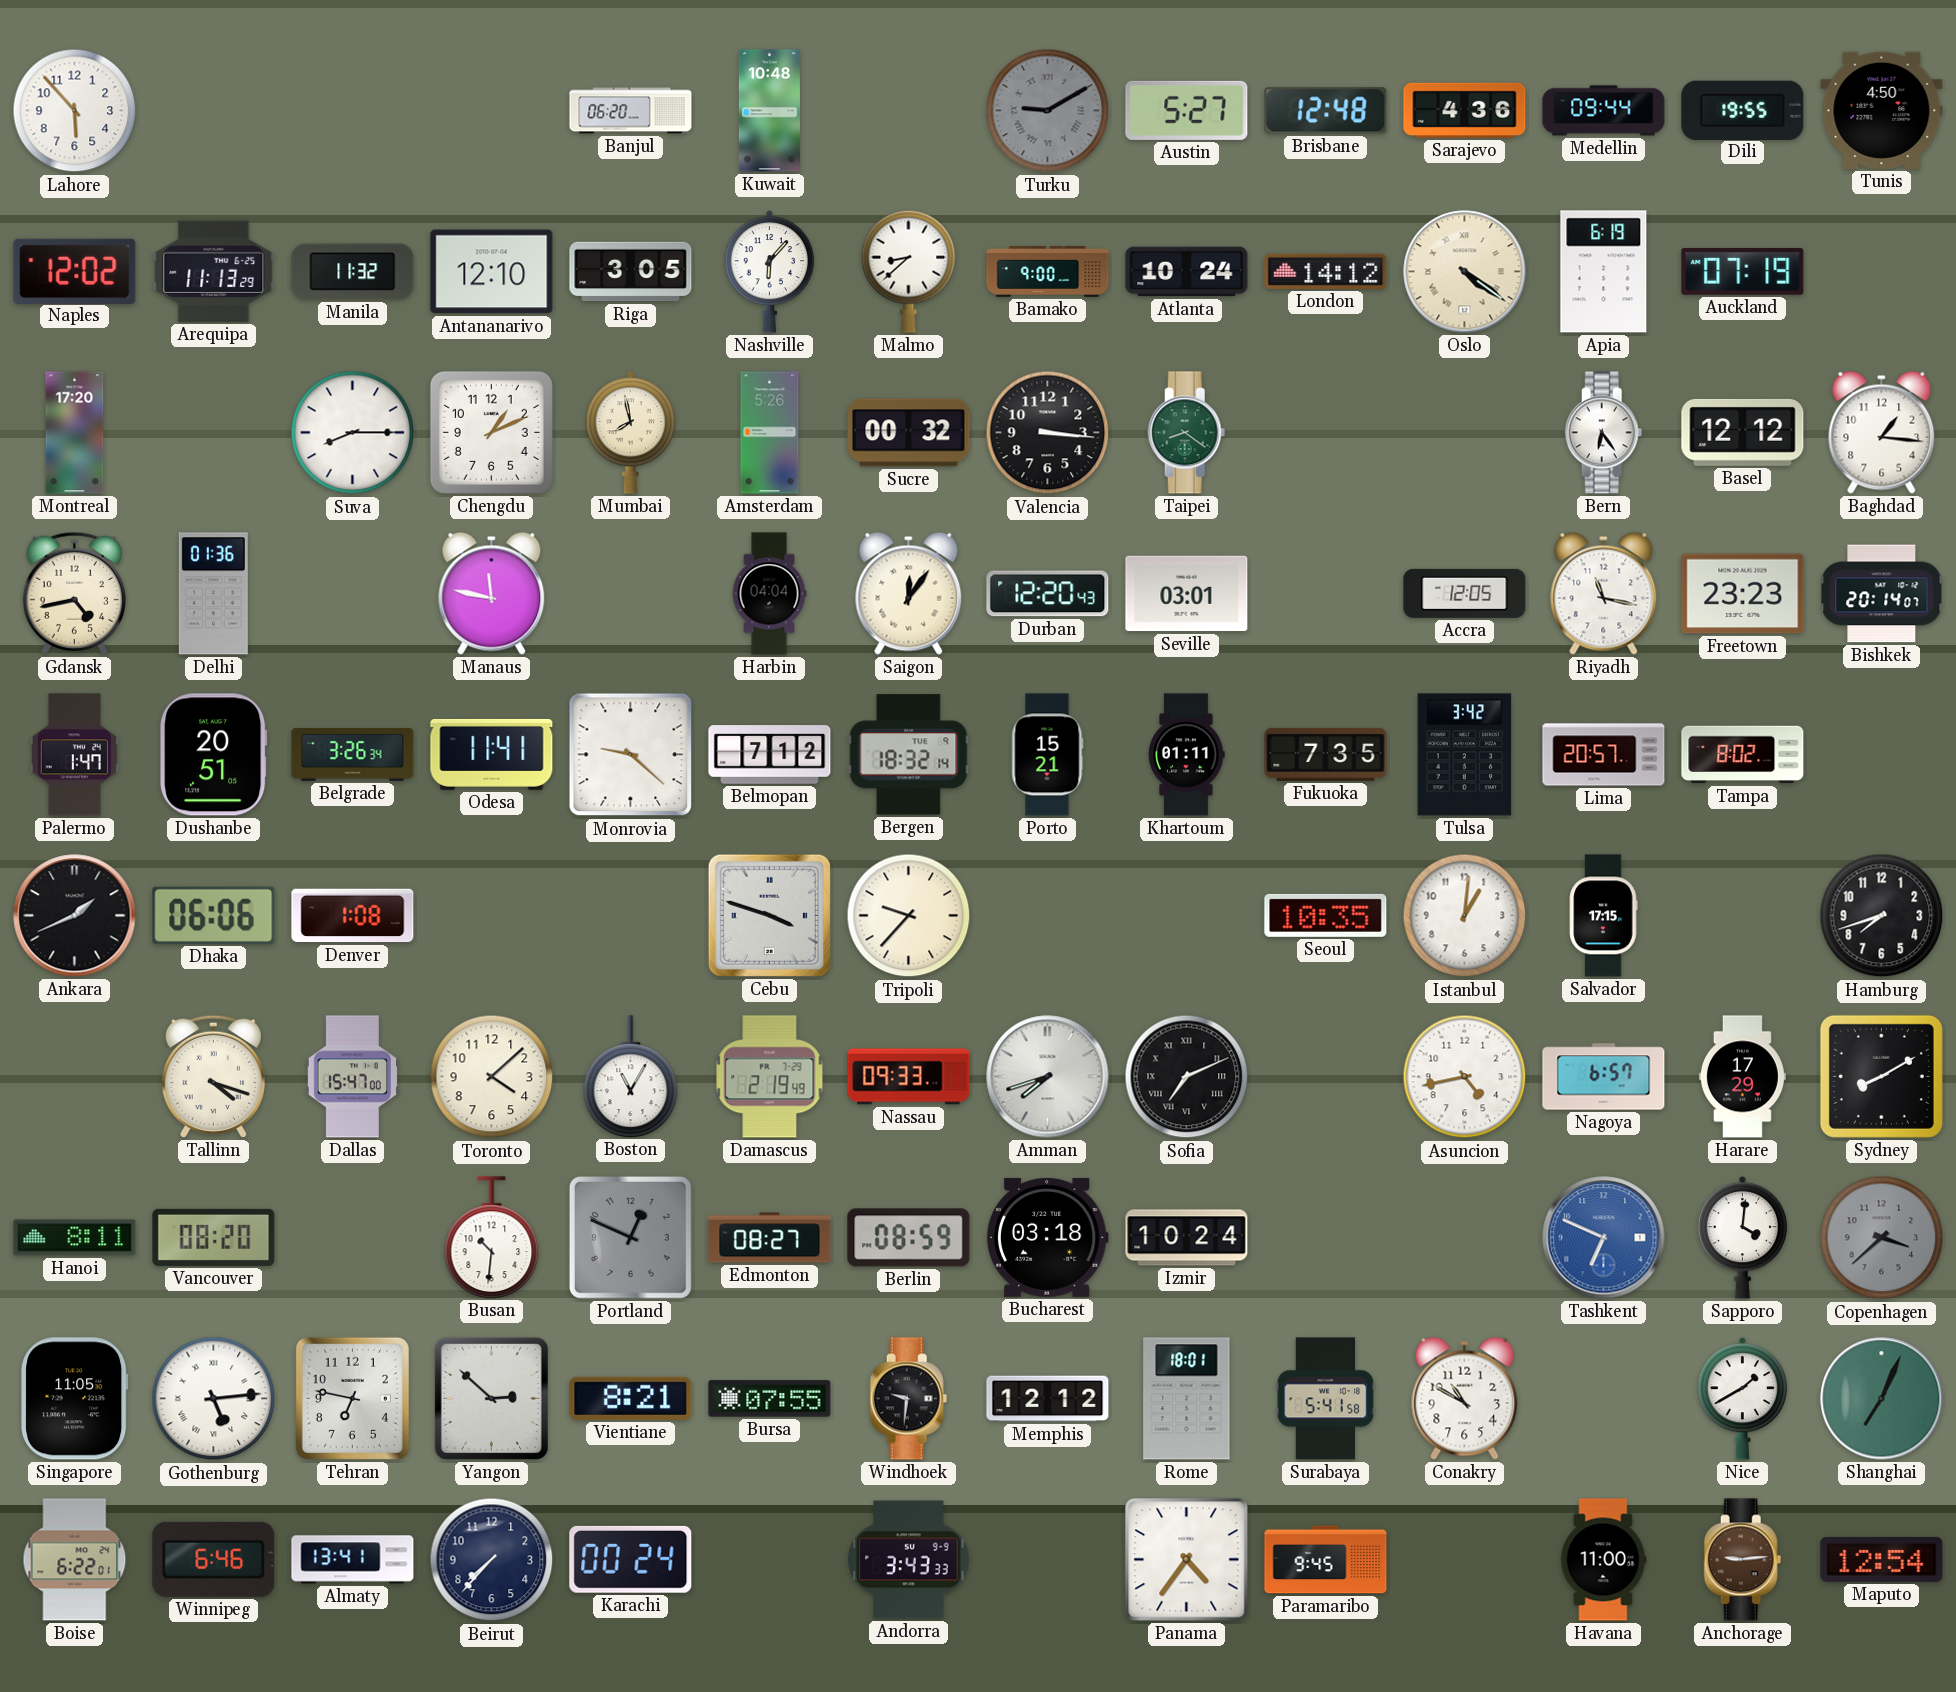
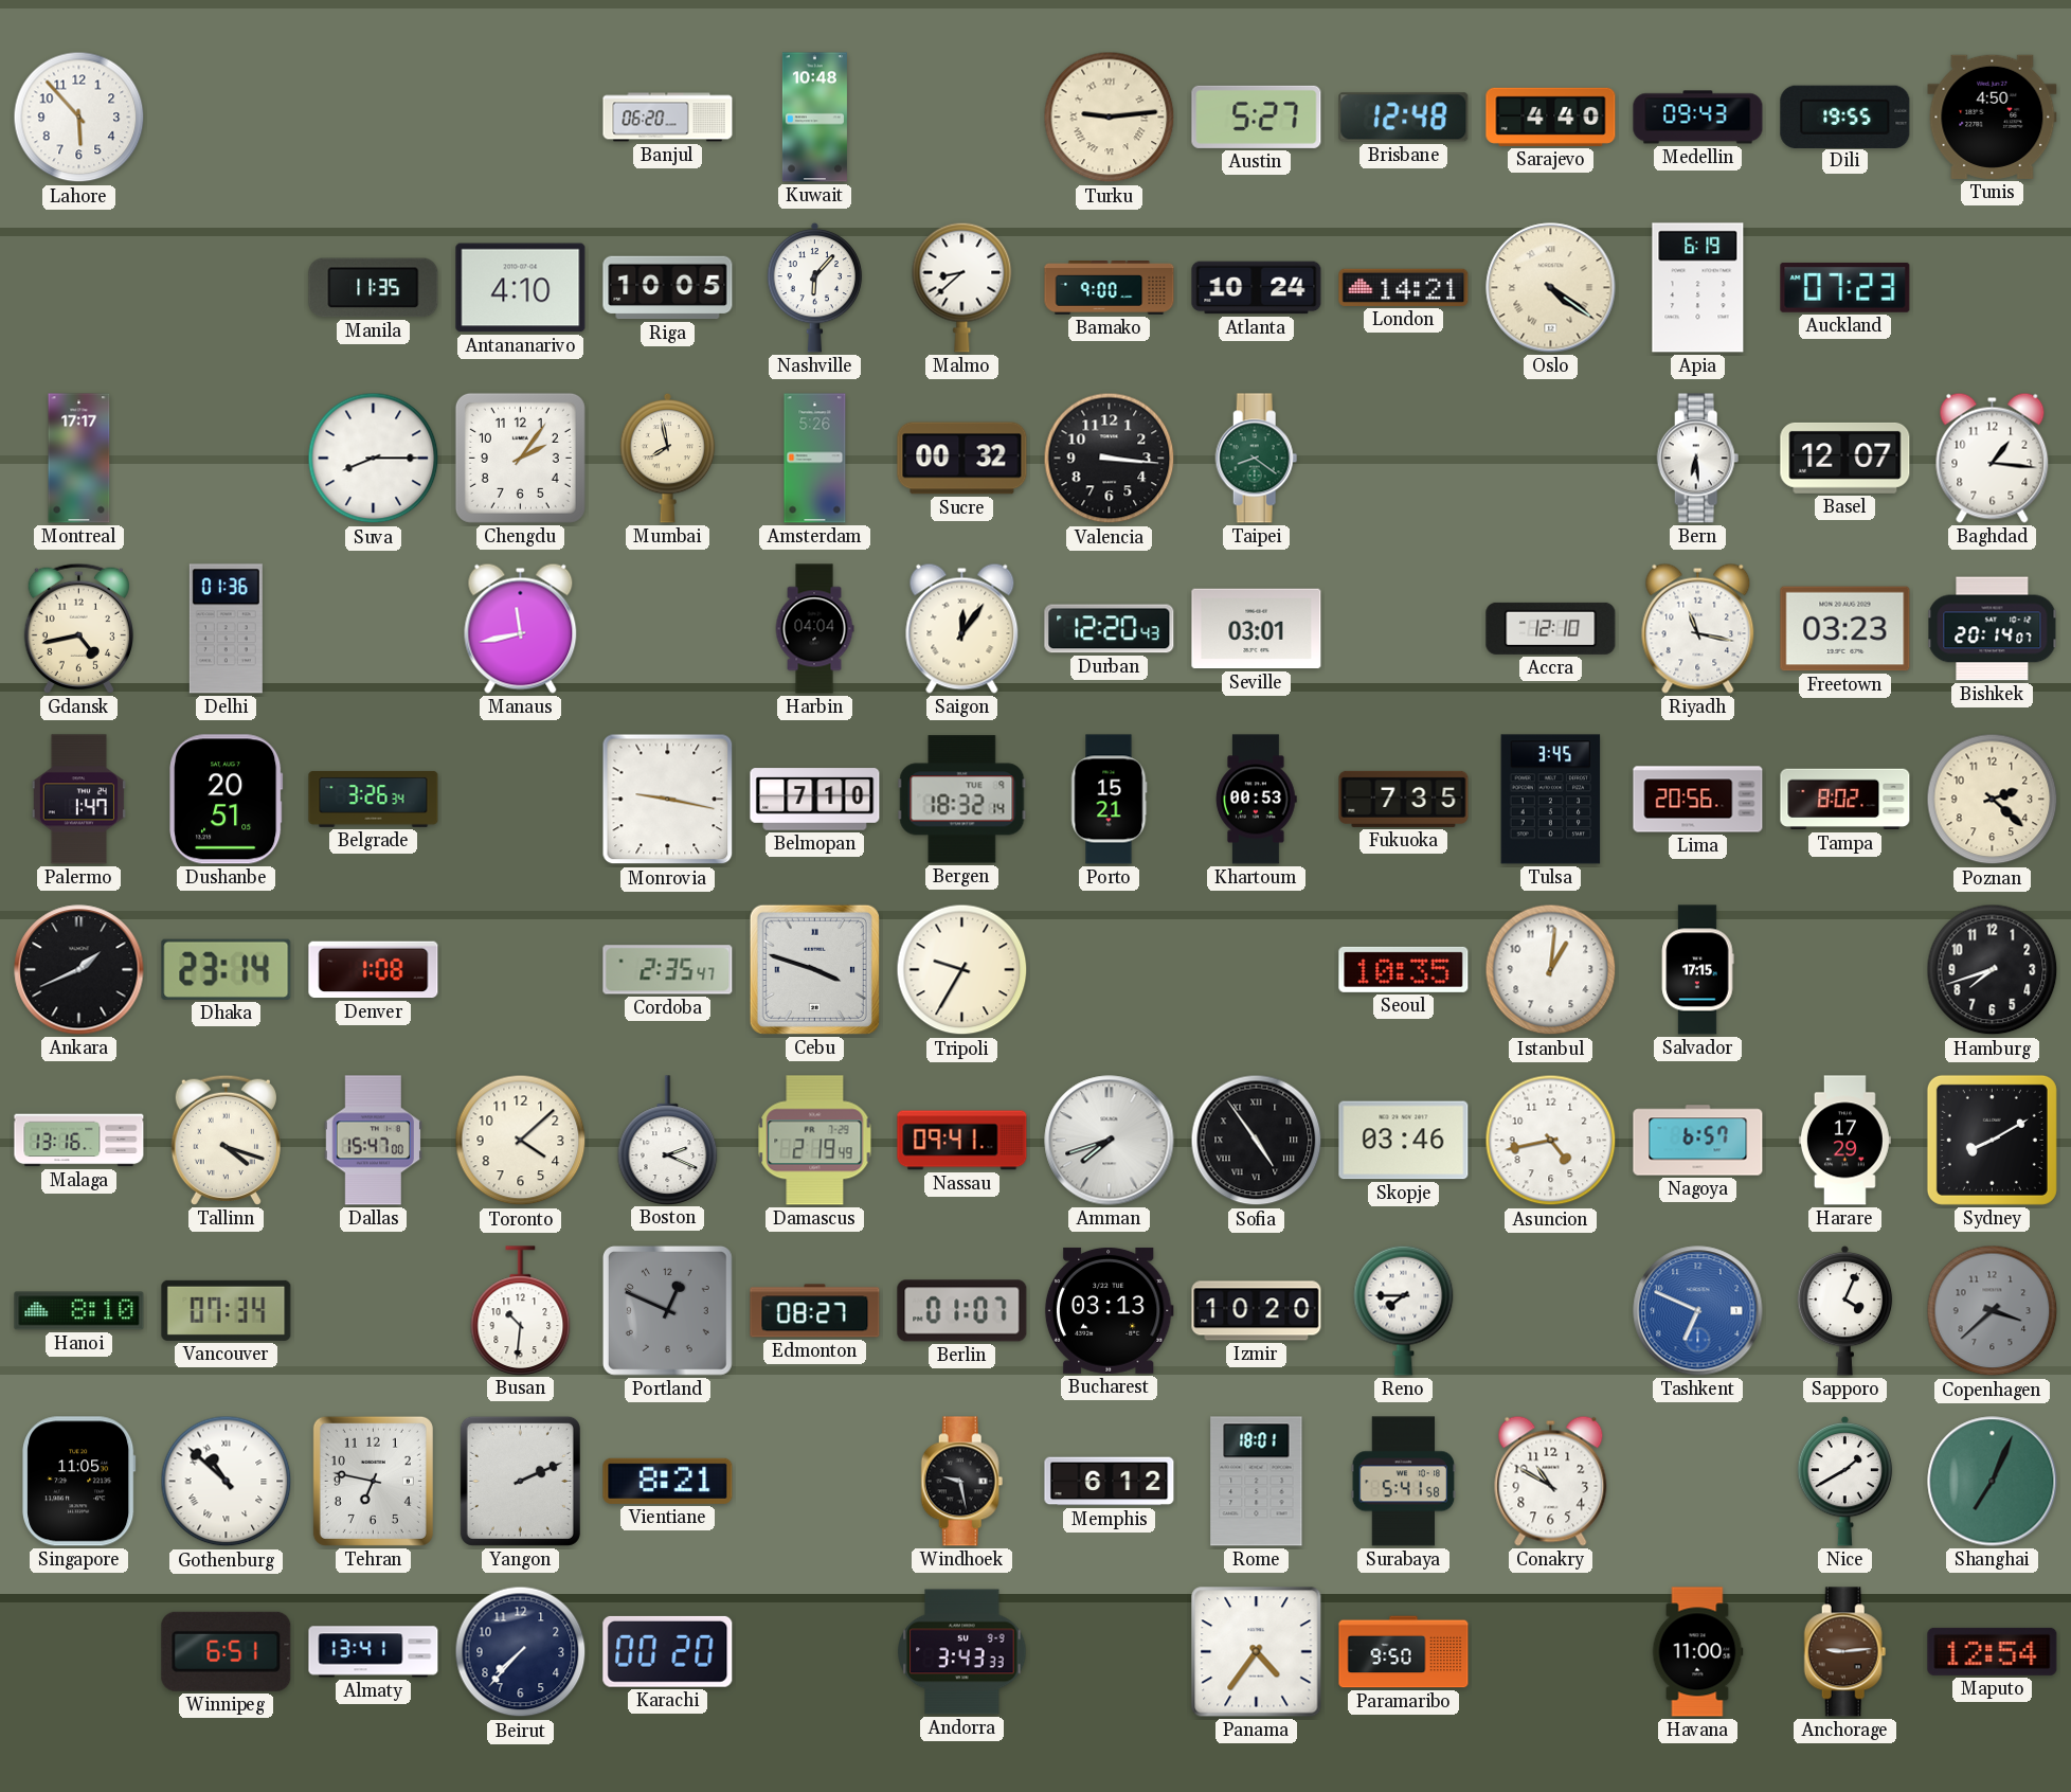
Turku: 9:10 -> 9:14 (1110, 118)
Turku dial: grey -> cream (1110, 118)
Sarajevo: 4:36 -> 4:40 (1551, 117)
Medellin: 09:44 -> 09:43 (1698, 118)
Naples: 12:02 -> none (75, 271)
Arequipa: 11:13 -> none (214, 271)
Manila: 11:32 -> 11:35 (374, 288)
Antananarivo: 12:10 -> 4:10 (521, 288)
Riga: 3:05 -> 10:05 (668, 288)
London: 14:12 -> 14:21 (1404, 287)
Auckland: 07:19 -> 07:23 (1845, 287)
Montreal: 17:20 -> 17:17 (79, 459)
Chengdu: 1:11 -> 2:06 (520, 458)
Bern: 6:24 -> 6:29 (1698, 459)
Basel: 12:12 -> 12:07 (1845, 458)
Manaus: 11:47 -> 11:43 (521, 628)
Accra: 12:05 -> 12:10 (1551, 628)
Freetown: 23:23 -> 03:23 (1845, 629)
Odesa: 11:41 -> none (492, 754)
Monrovia: 9:22 -> 9:17 (668, 800)
Belmopan: 7:12 -> 7:10 (815, 800)
Khartoum: 01:11 -> 00:53 (1257, 800)
Tulsa: 3:42 -> 3:45 (1551, 800)
Lima: 20:57 -> 20:56 (1698, 800)
Poznan: none -> 2:22 (1993, 800)
Dhaka: 06:06 -> 23:14 (227, 969)
Cordoba: none -> 2:35 (668, 970)
Tripoli: 9:37 -> 9:35 (962, 970)
Malaga: none -> 13:16 (79, 1141)
Boston: 11:05 -> 2:19 (668, 1140)
Nassau: 09:33 -> 09:41 (962, 1141)
Sofia: 7:11 -> 4:54 (1257, 1141)
Skopje: none -> 03:46 (1404, 1141)
Hanoi: 8:11 -> 8:10 (79, 1311)
Vancouver: 08:20 -> 07:34 (227, 1310)
Berlin: 08:59 -> 01:07 (962, 1311)
Bucharest: 03:18 -> 03:13 (1109, 1310)
Izmir: 10:24 -> 10:20 (1257, 1311)
Reno: none -> 7:45 (1404, 1310)
Sapporo: 4:01 -> 4:04 (1845, 1310)
Gothenburg: 5:14 -> 10:52 (227, 1482)
Yangon: 2:52 -> 2:11 (520, 1481)
Bursa: 07:55 -> none (770, 1399)
Windhoek: 9:31 -> 9:28 (962, 1482)
Memphis: 12:12 -> 6:12 (1110, 1482)
Boise: 6:22 -> none (75, 1560)
Winnipeg: 6:46 -> 6:51 (227, 1651)
Karachi: 00:24 -> 00:20 (668, 1651)
Paramaribo: 9:45 -> 9:50 (1404, 1652)
